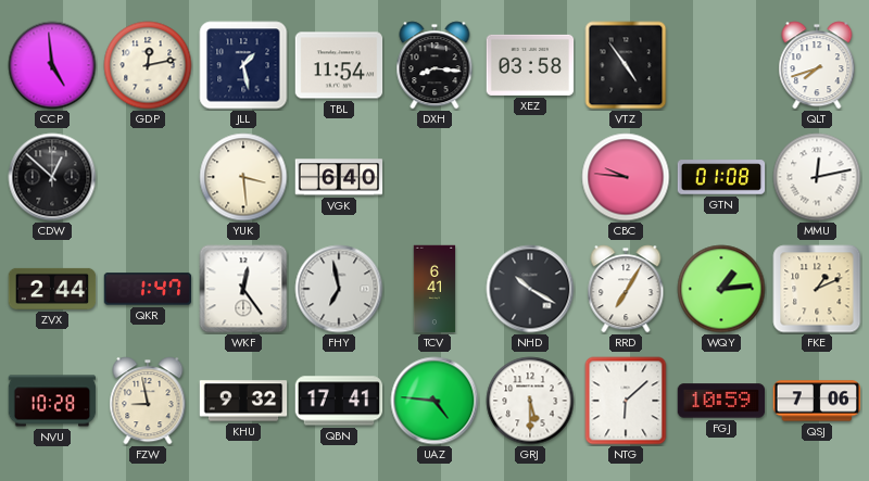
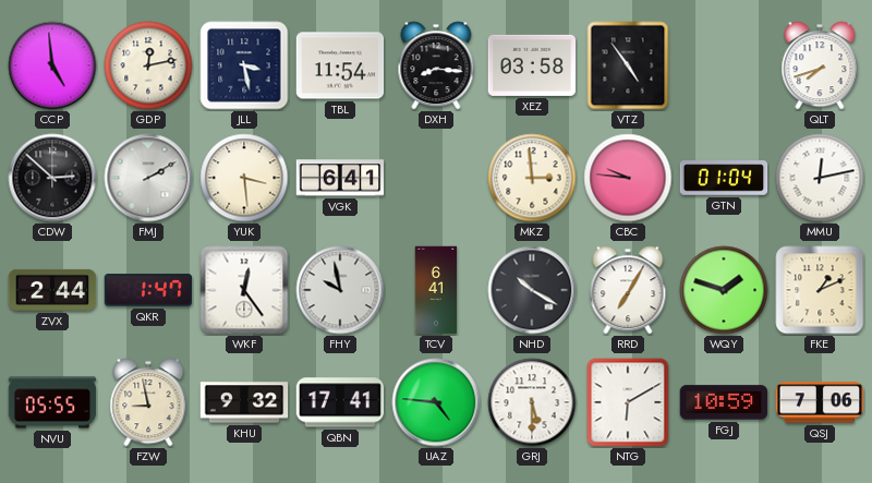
JLL: 1:28 -> 3:28 (244, 65)
CDW: 12:52 -> 2:52 (52, 178)
FMJ: none -> 2:10 (148, 178)
VGK: 6:40 -> 6:41 (340, 178)
MKZ: none -> 2:59 (532, 178)
GTN: 01:08 -> 01:04 (724, 178)
FHY: 6:58 -> 9:58 (340, 290)
WQY: 1:14 -> 1:48 (724, 290)
NVU: 10:28 -> 05:55 (52, 402)
NTG: 6:08 -> 6:10 (628, 402)
